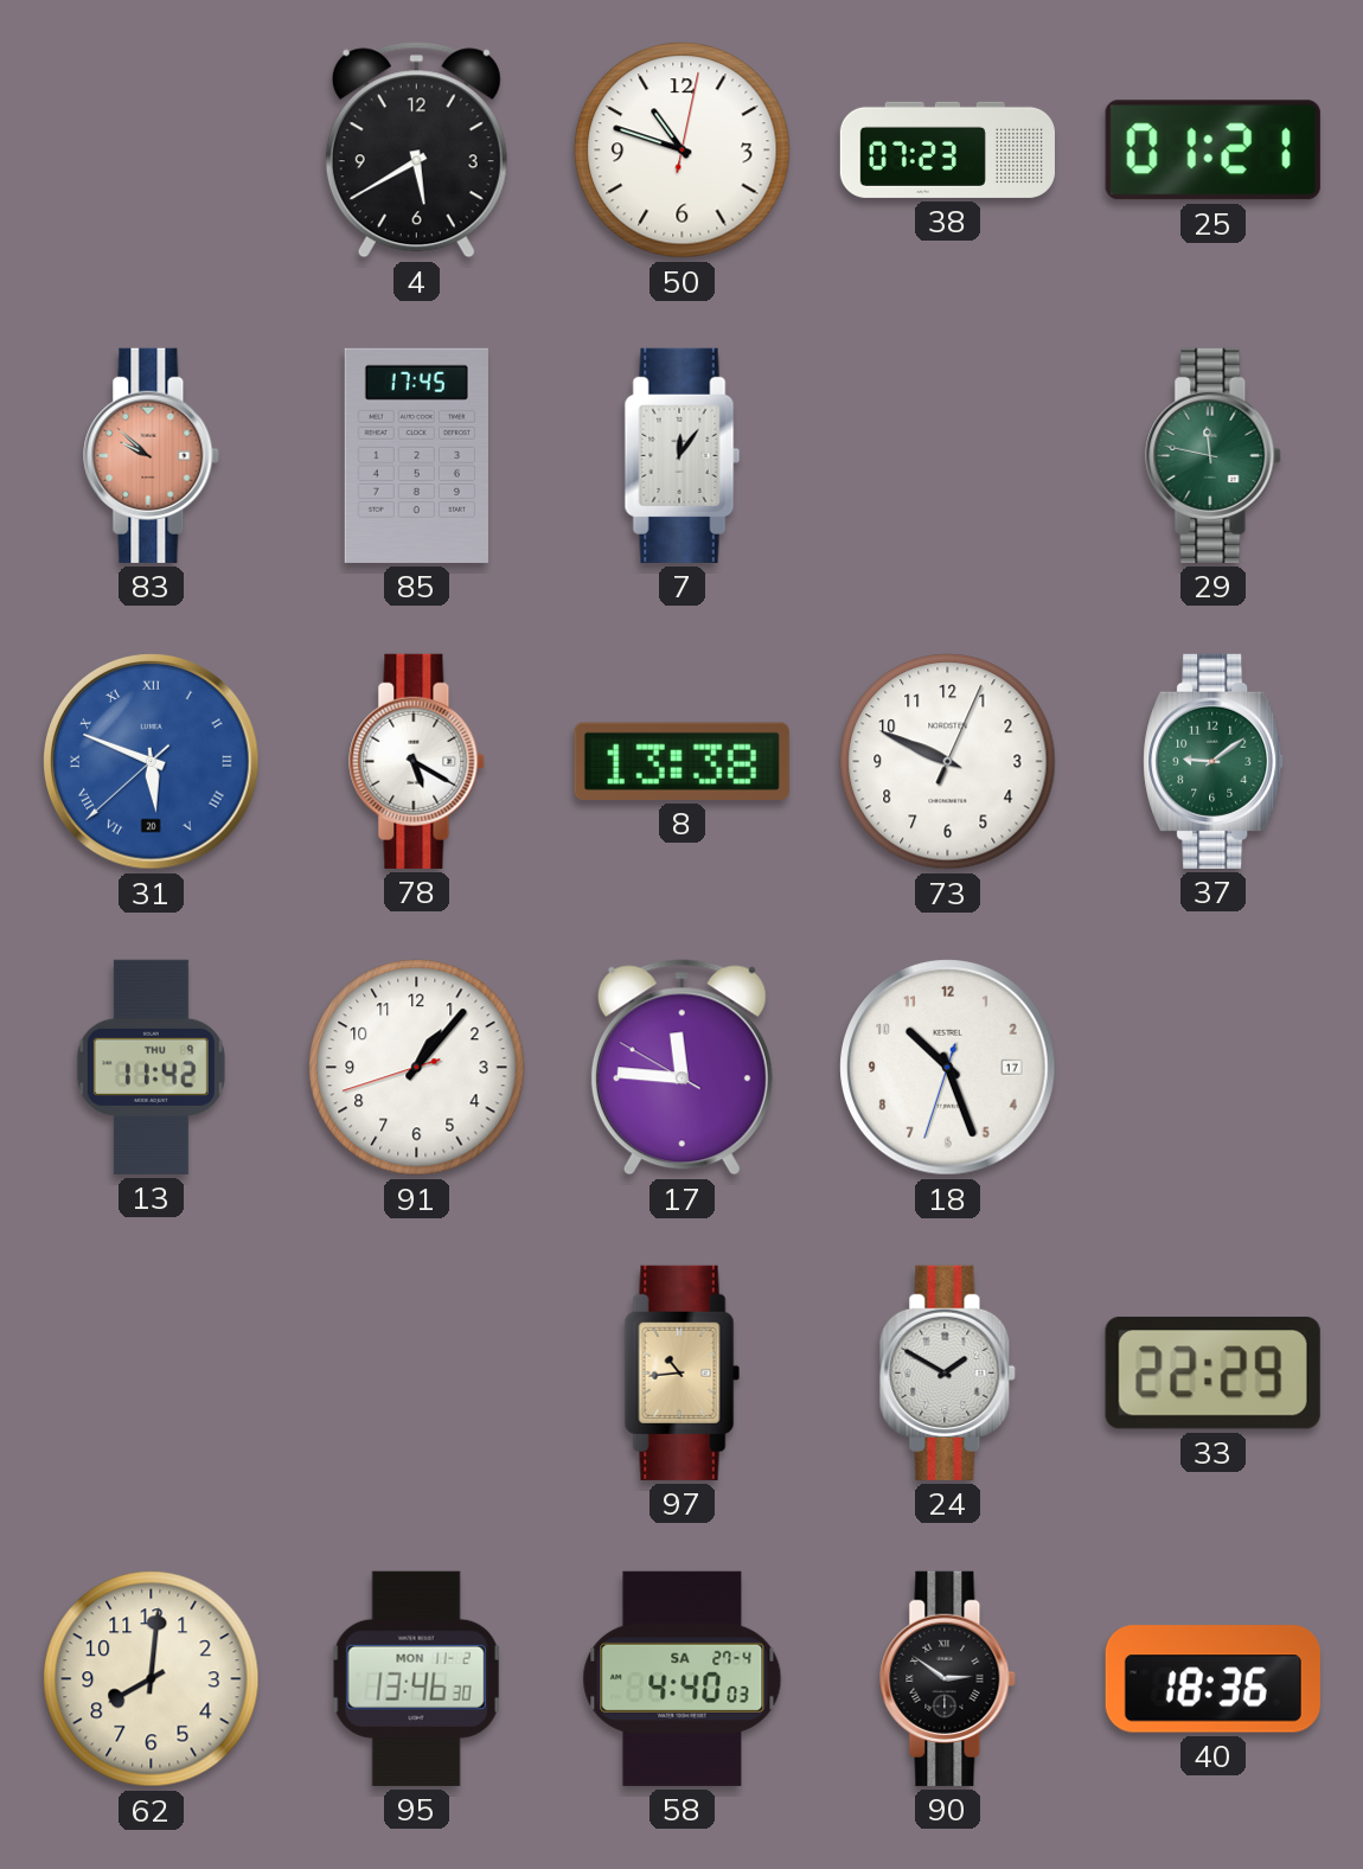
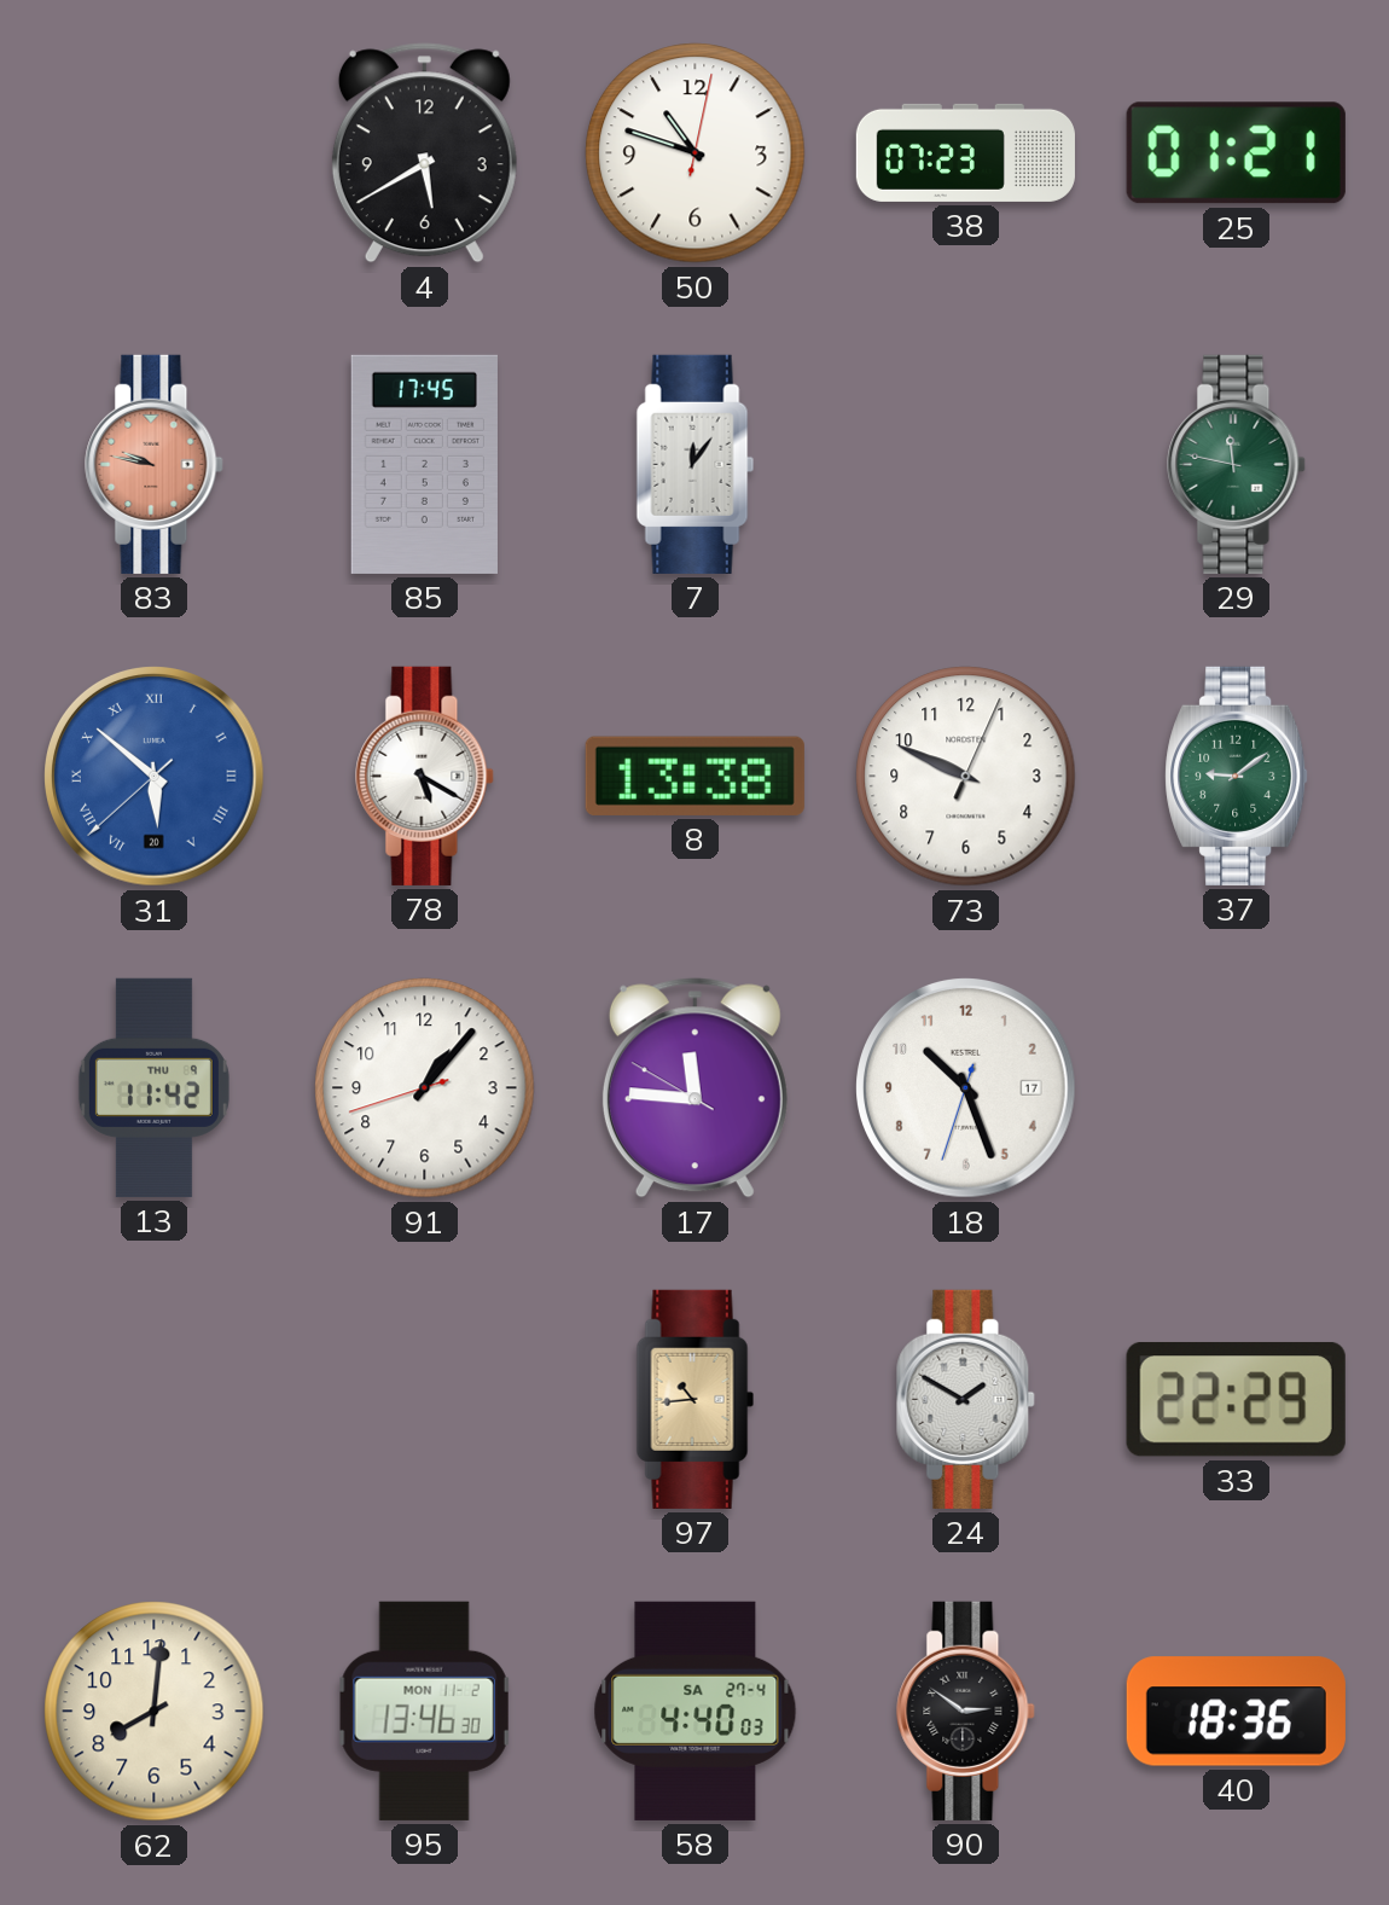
83: 9:52 -> 9:47 (155, 464)
31: 5:48 -> 5:51 (155, 777)
